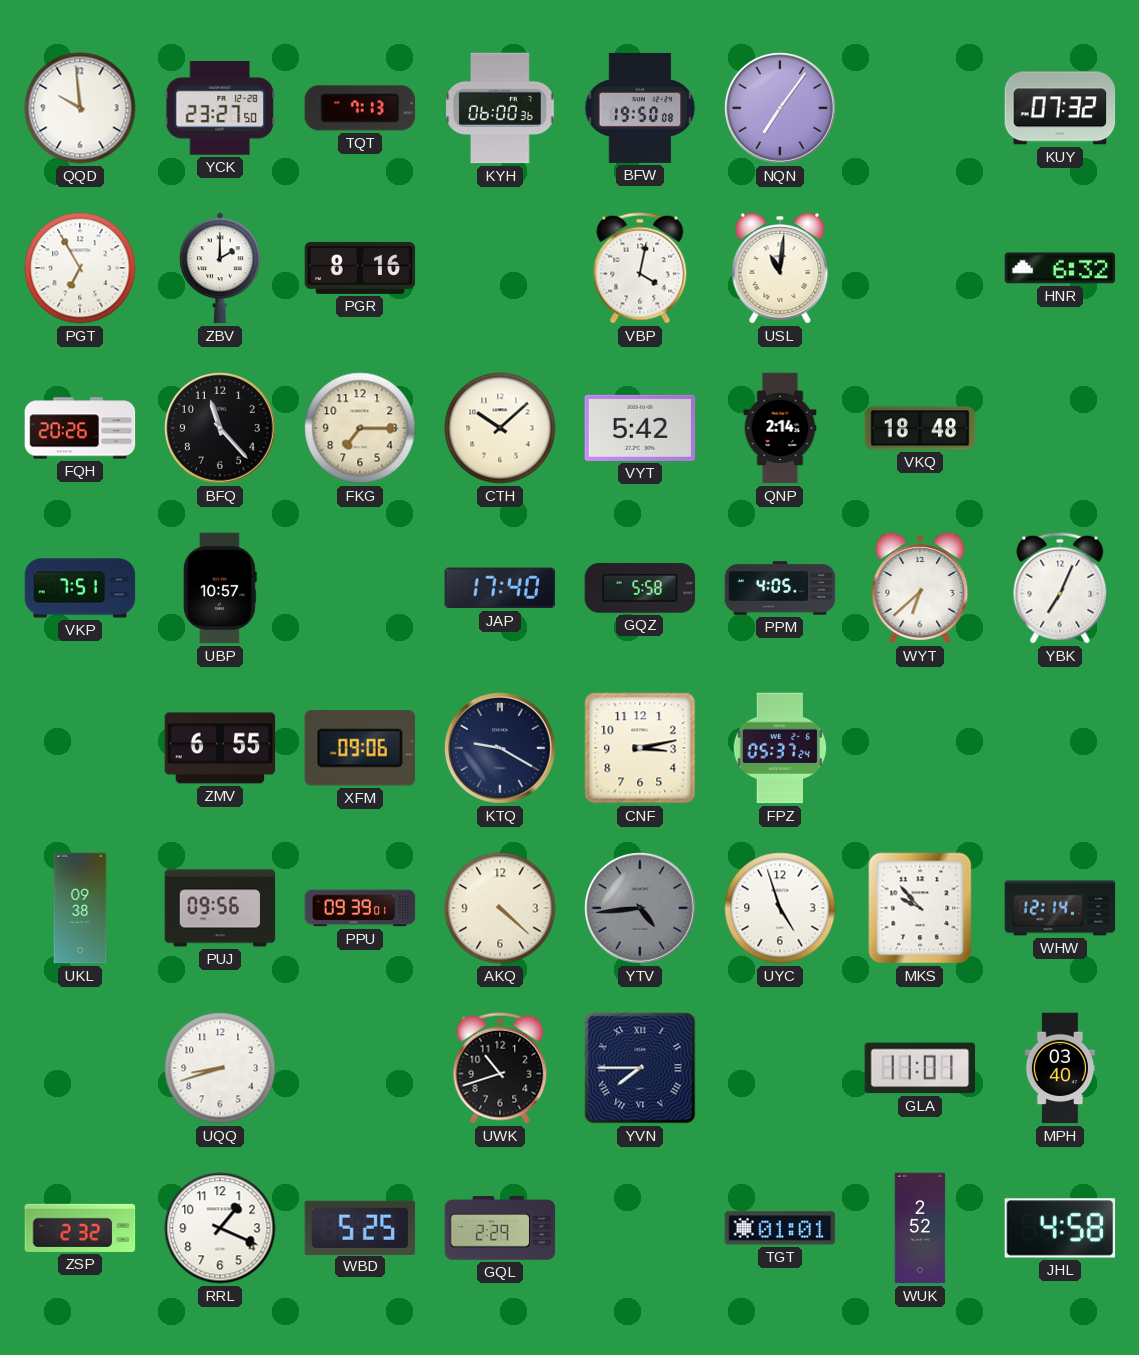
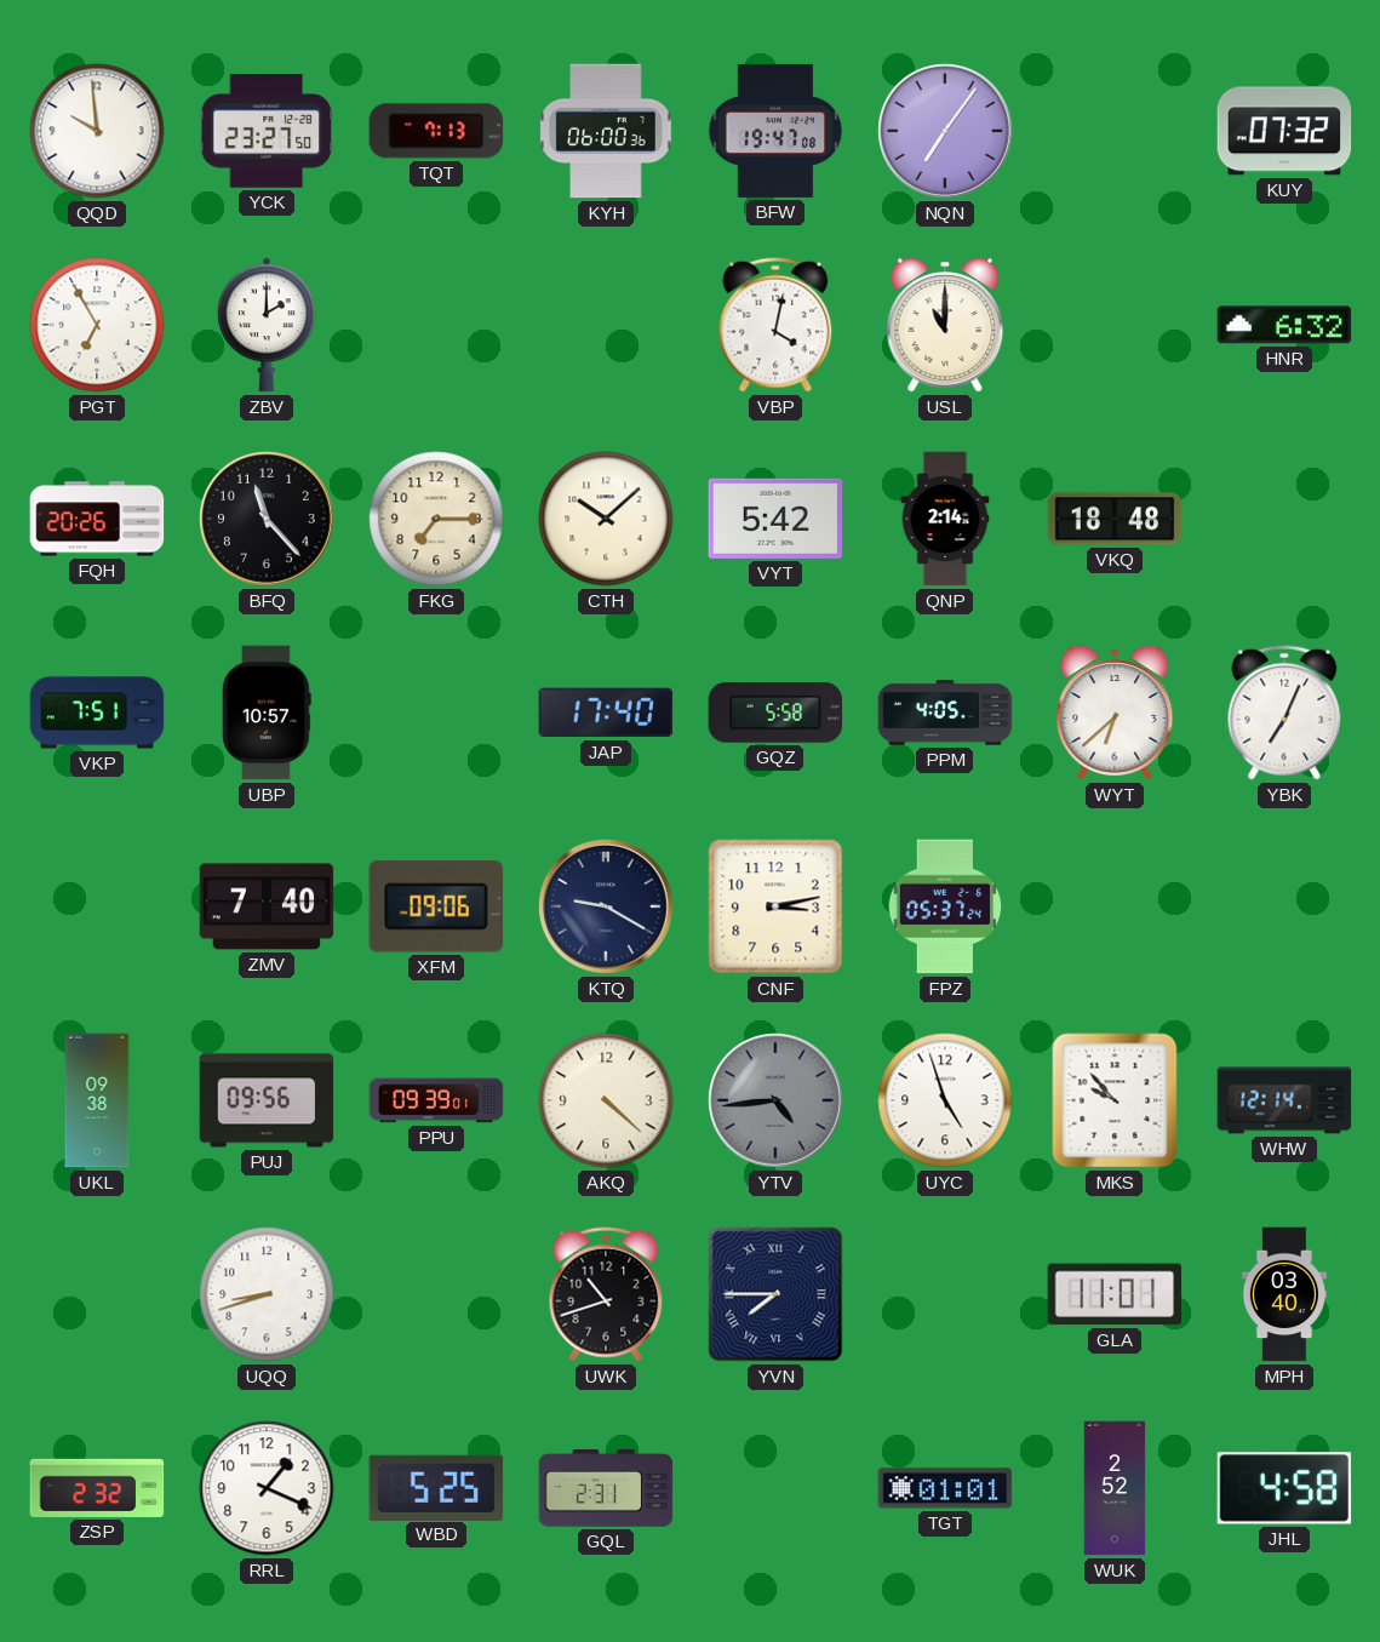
BFW: 19:50 -> 19:47 (775, 131)
PGR: 8:16 -> none (360, 268)
USL: 11:01 -> 11:00 (945, 325)
ZMV: 6:55 -> 7:40 (267, 906)
GQL: 2:29 -> 2:31 (606, 1488)
